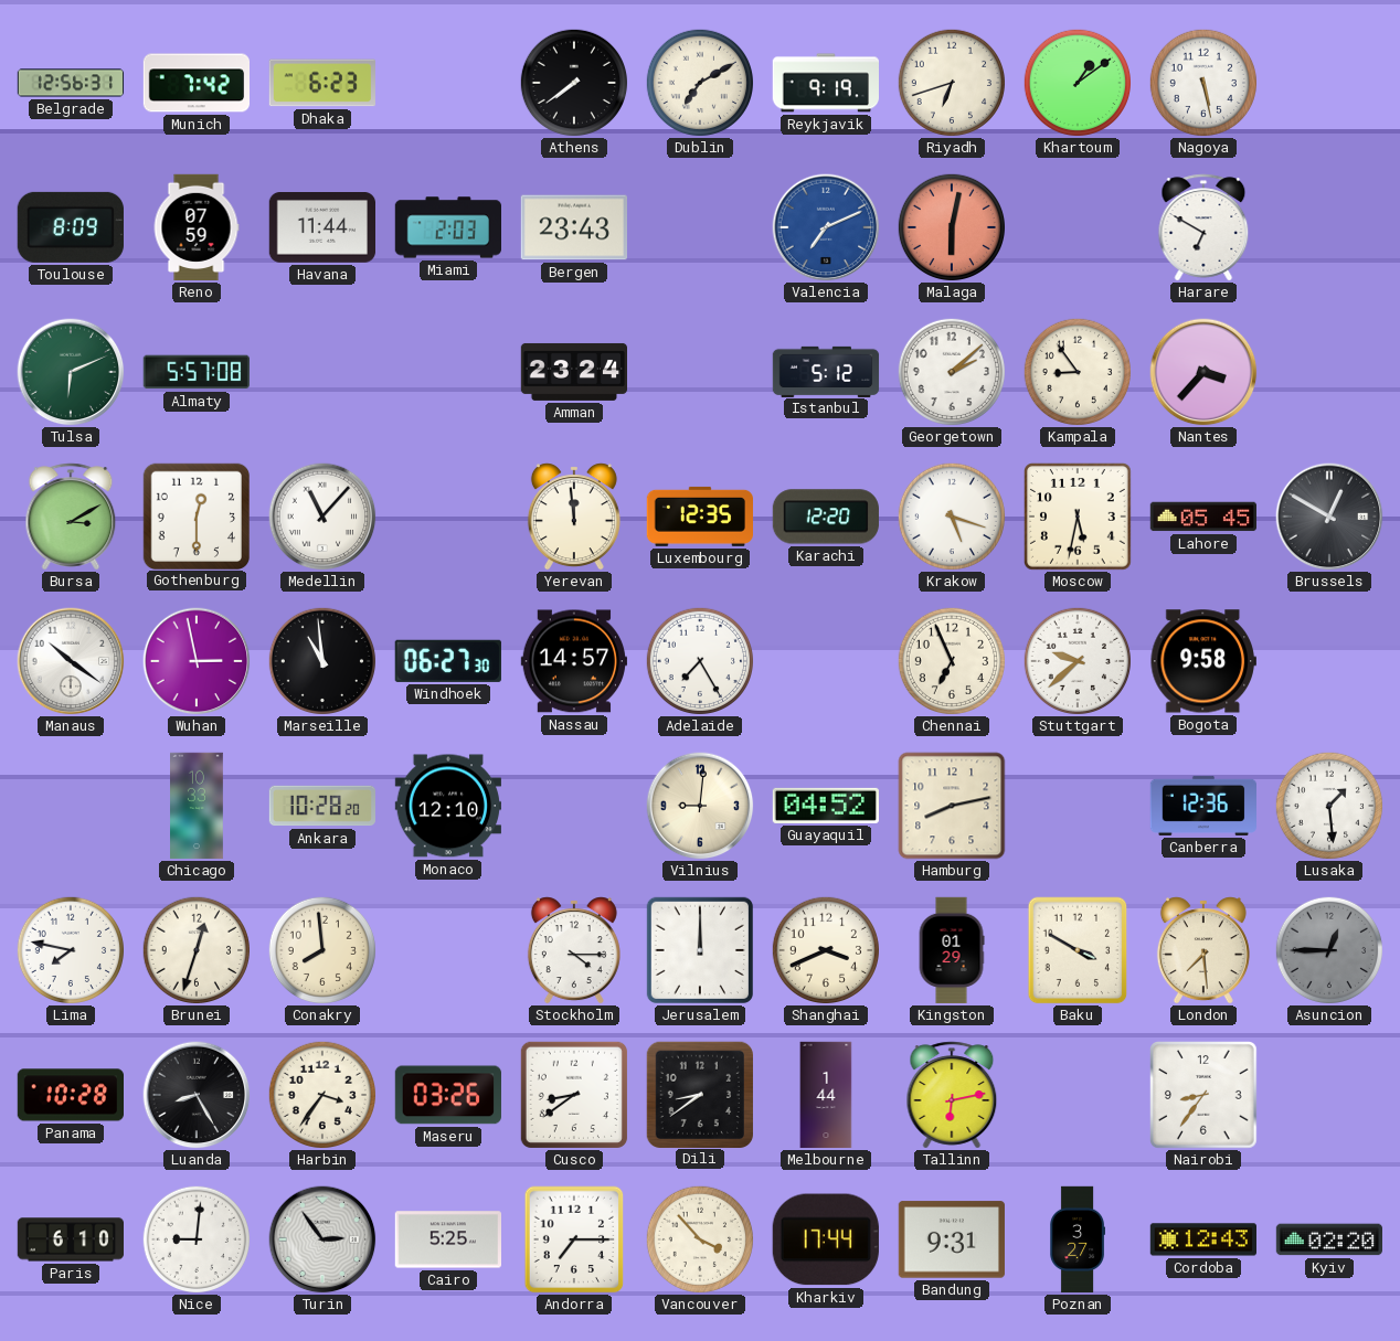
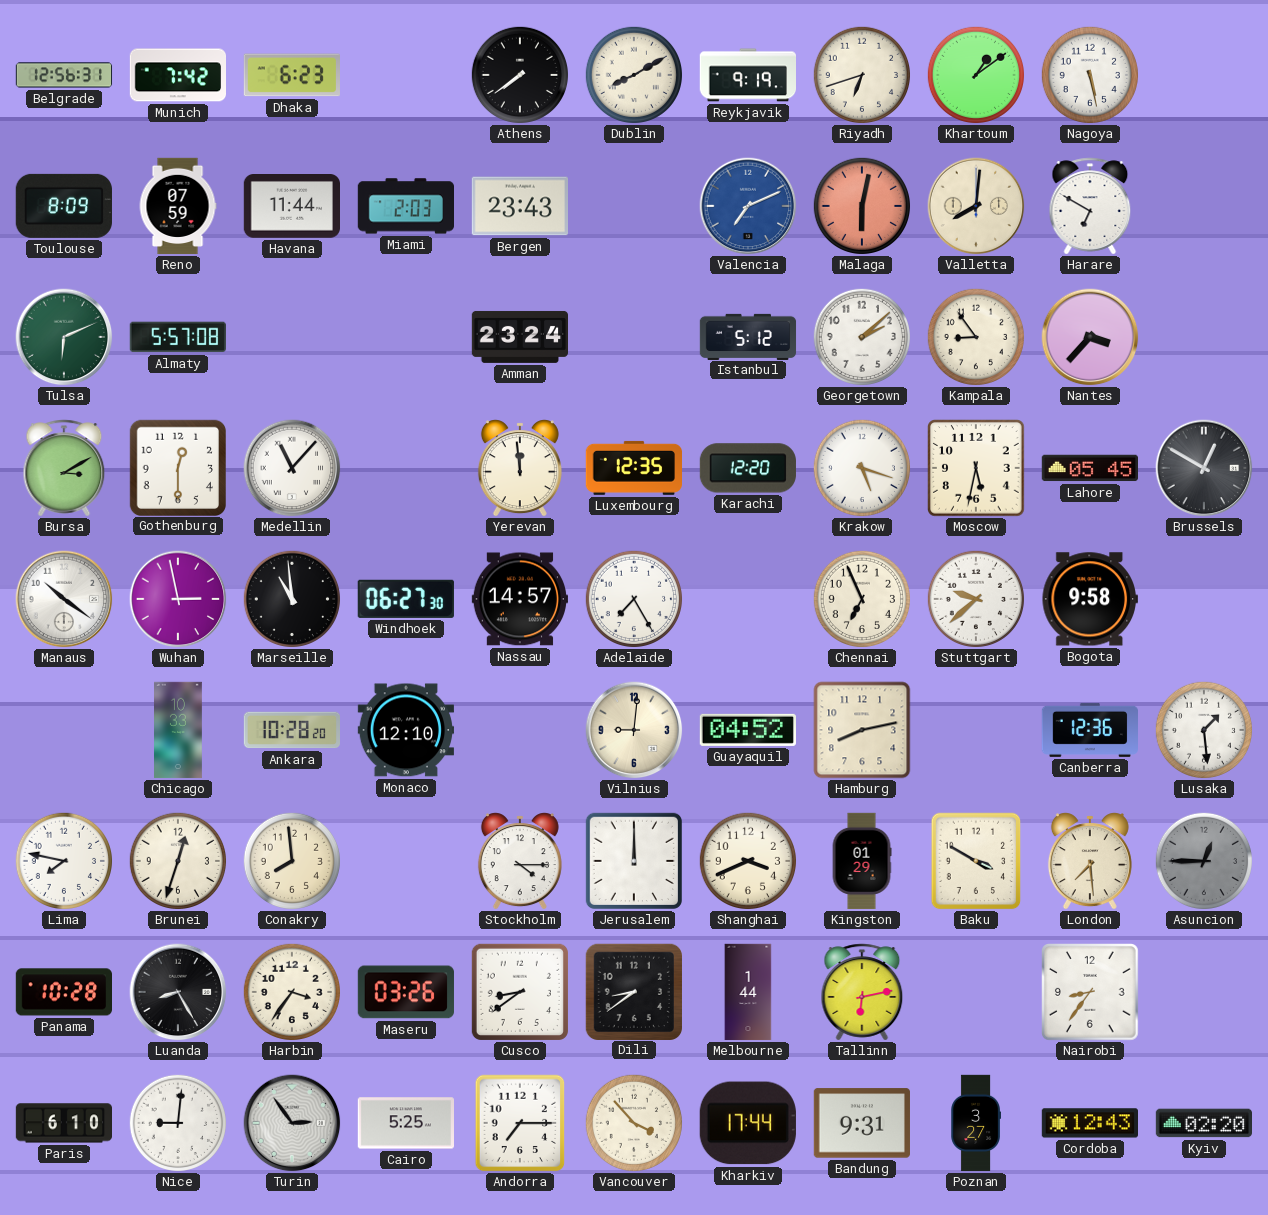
Dublin: 7:10 -> 8:10 (633, 74)
Valletta: none -> 8:01 (976, 206)
